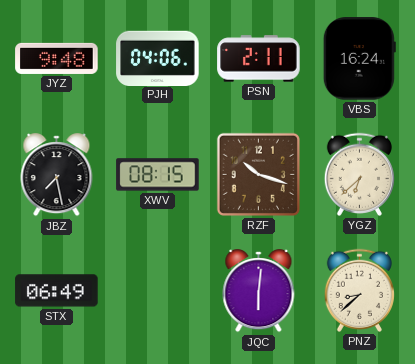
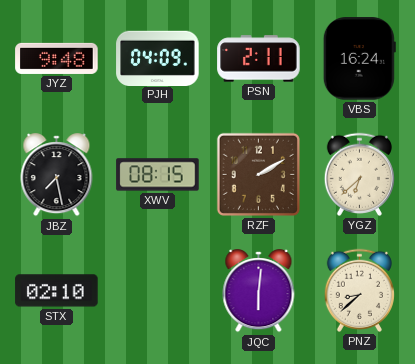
PJH: 04:06 -> 04:09 (158, 58)
RZF: 10:18 -> 2:10 (258, 174)
STX: 06:49 -> 02:10 (57, 291)
